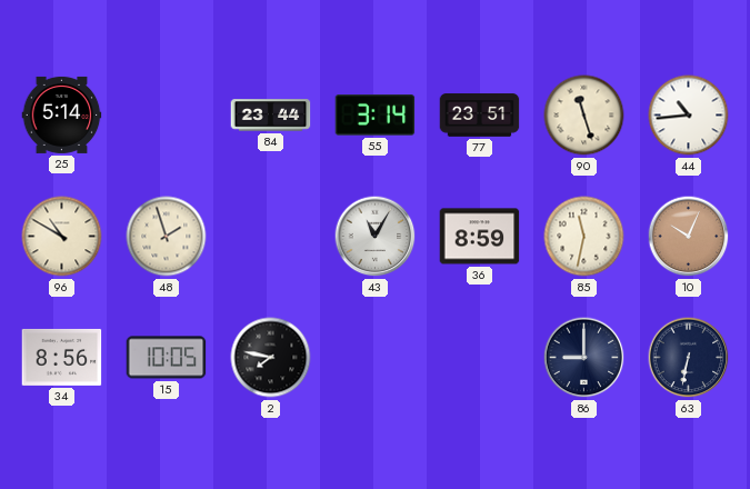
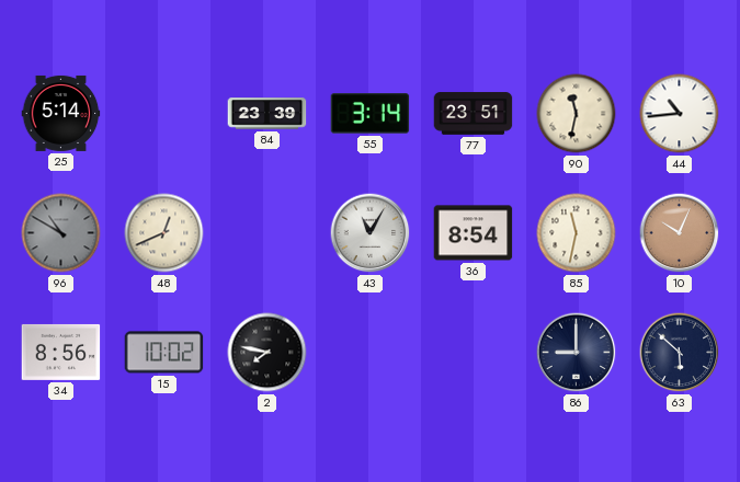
84: 23:44 -> 23:39 (267, 114)
90: 11:27 -> 11:32 (577, 114)
96 dial: cream -> grey (61, 233)
48: 1:57 -> 12:41 (164, 233)
36: 8:59 -> 8:54 (474, 233)
15: 10:05 -> 10:02 (164, 353)
63: 6:32 -> 5:52 (680, 353)
